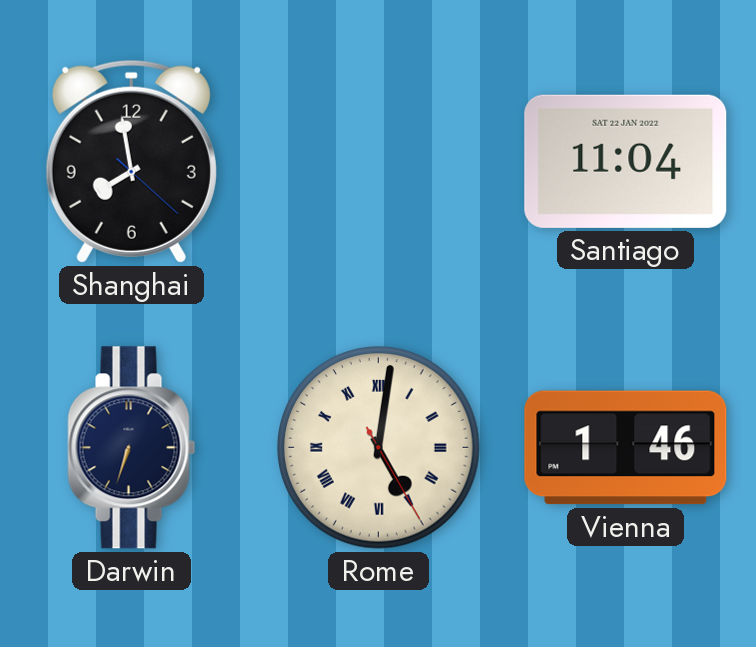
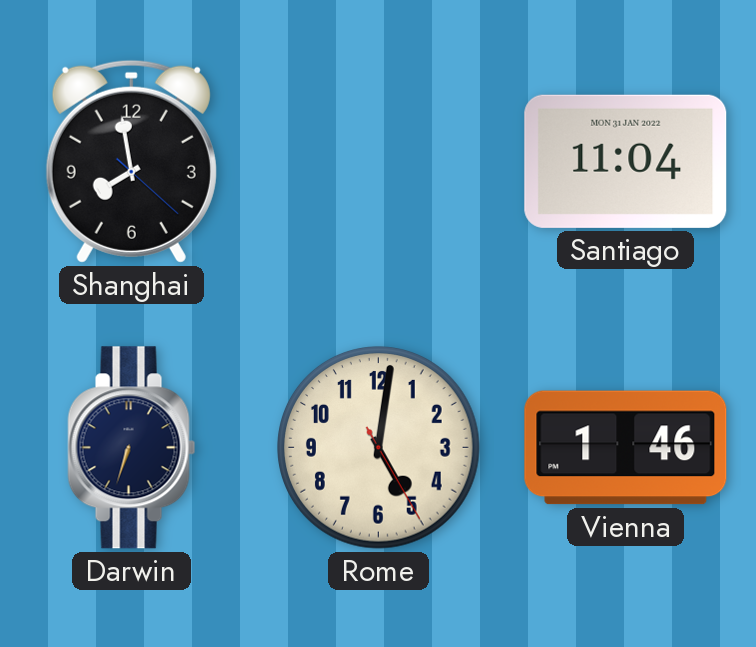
Santiago date: SAT 22 JAN 2022 -> MON 31 JAN 2022 (626, 161)
Rome numerals: Roman -> Arabic (379, 448)
